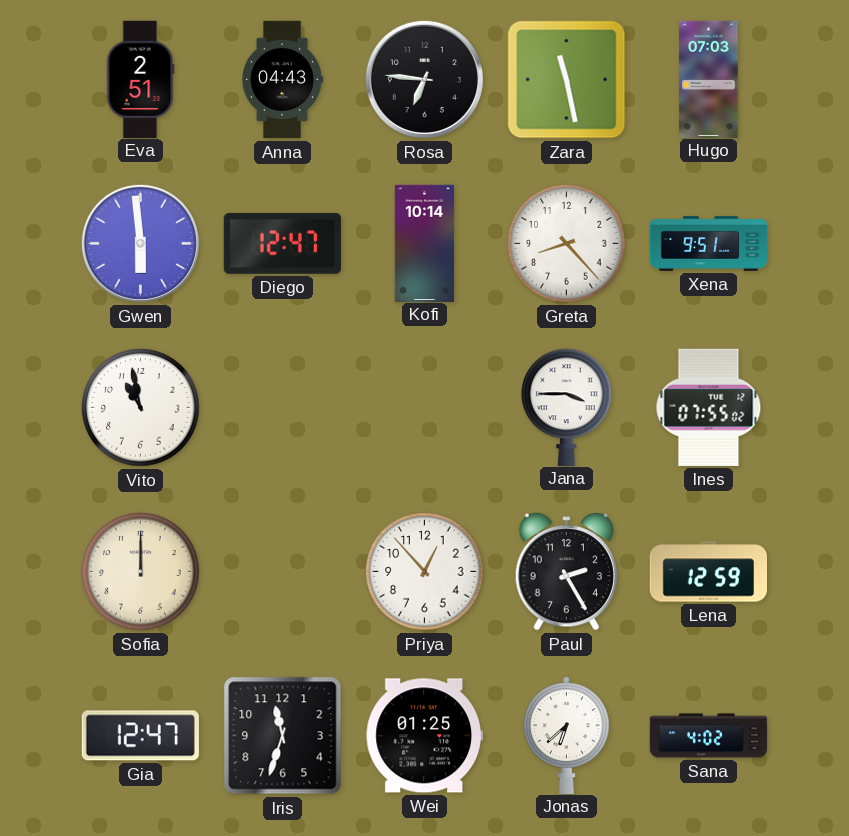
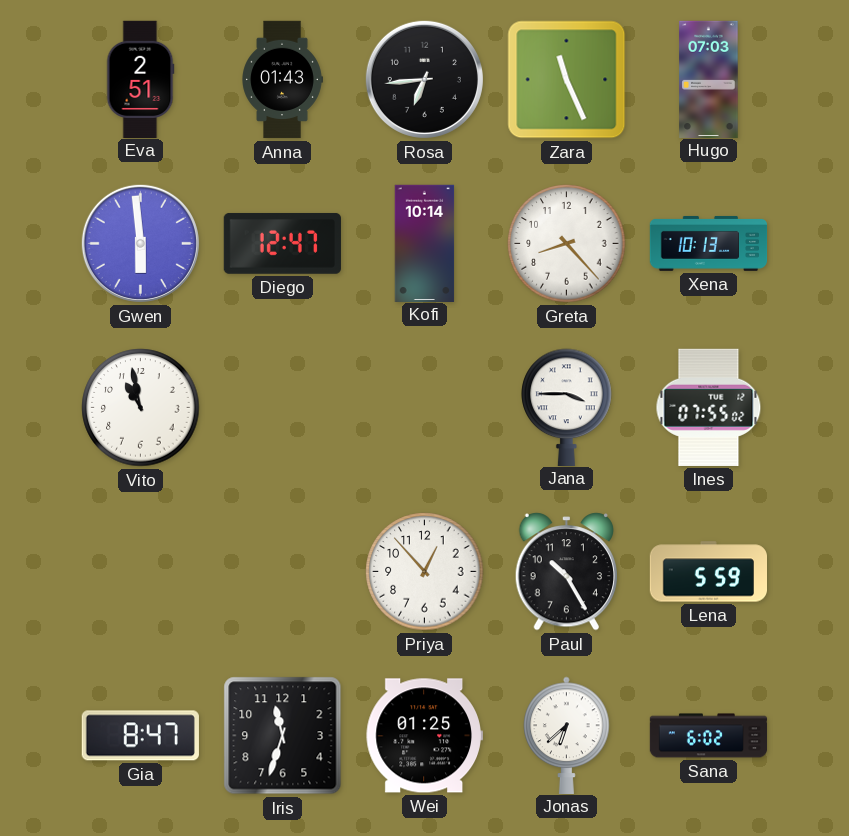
Anna: 04:43 -> 01:43 (282, 80)
Rosa: 6:46 -> 6:44 (424, 79)
Zara: 11:28 -> 11:26 (567, 80)
Xena: 9:51 -> 10:13 (709, 243)
Sofia: 12:00 -> none (141, 572)
Paul: 2:25 -> 10:25 (567, 572)
Lena: 12:59 -> 5:59 (708, 572)
Gia: 12:47 -> 8:47 (140, 736)
Sana: 4:02 -> 6:02 (709, 736)
